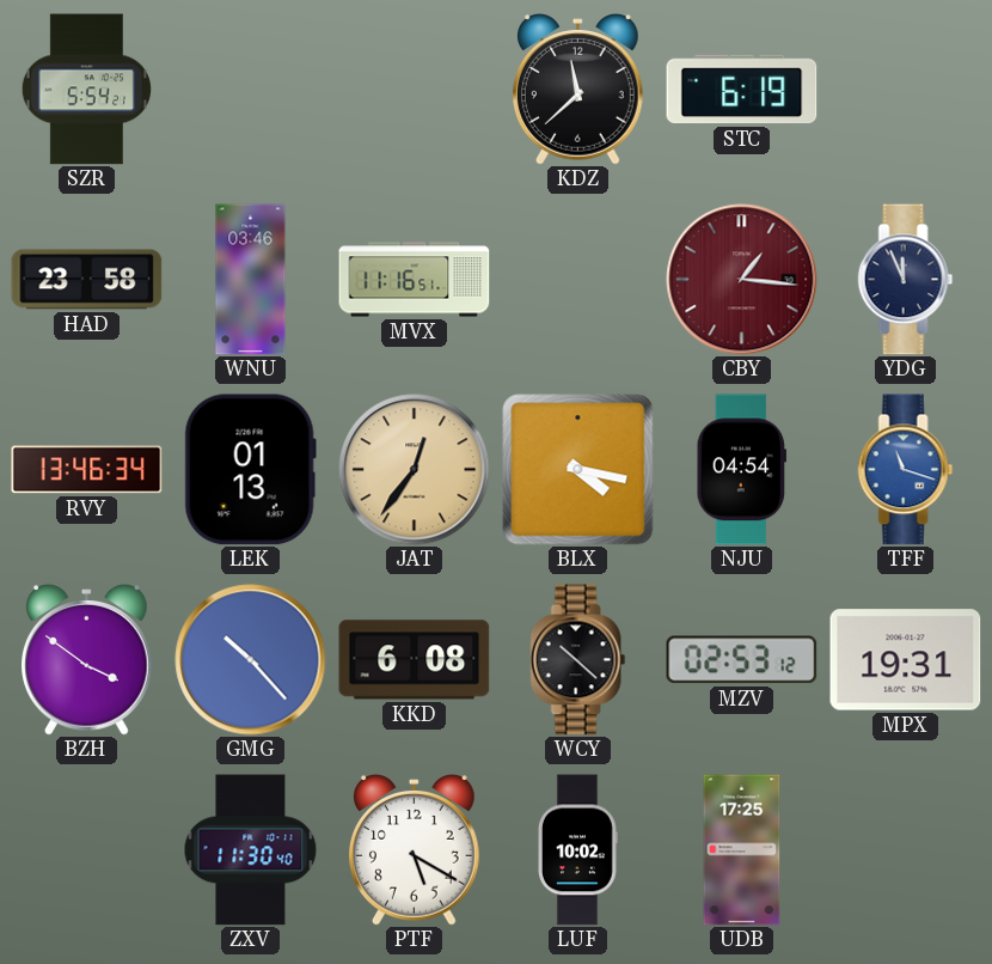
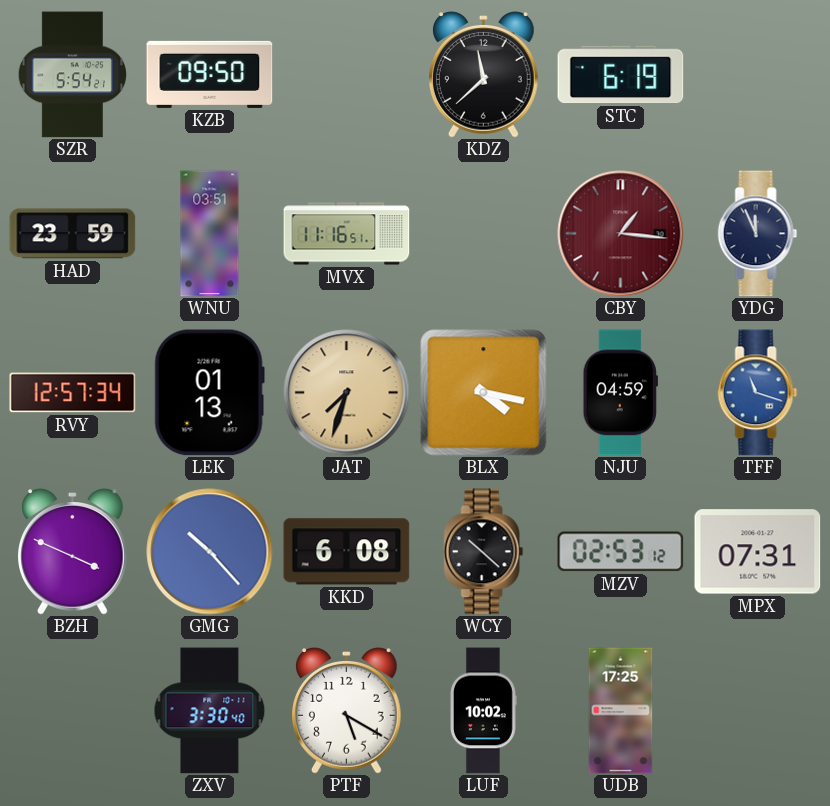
KZB: none -> 09:50 (210, 74)
HAD: 23:58 -> 23:59 (73, 234)
WNU: 03:46 -> 03:51 (210, 234)
RVY: 13:46 -> 12:57 (73, 393)
JAT: 12:36 -> 7:33 (347, 393)
NJU: 04:54 -> 04:59 (620, 393)
BZH: 3:51 -> 3:49 (73, 552)
MPX: 19:31 -> 07:31 (758, 552)
ZXV: 11:30 -> 3:30 (210, 711)
